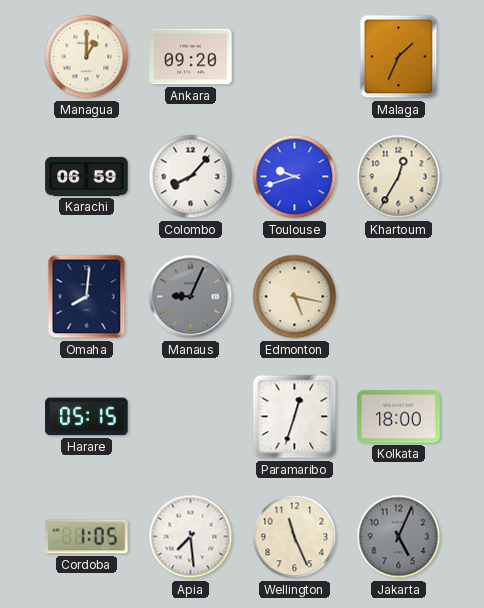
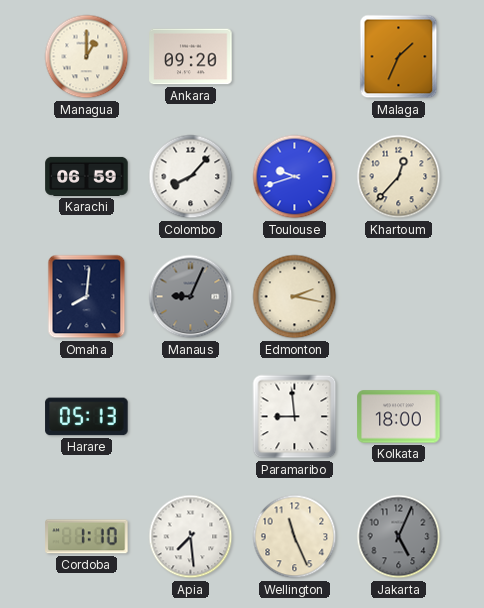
Khartoum: 12:35 -> 12:37 (399, 177)
Edmonton: 5:17 -> 2:17 (295, 297)
Harare: 05:15 -> 05:13 (87, 417)
Paramaribo: 12:33 -> 8:59 (295, 417)
Cordoba: 1:05 -> 1:10 (87, 537)
